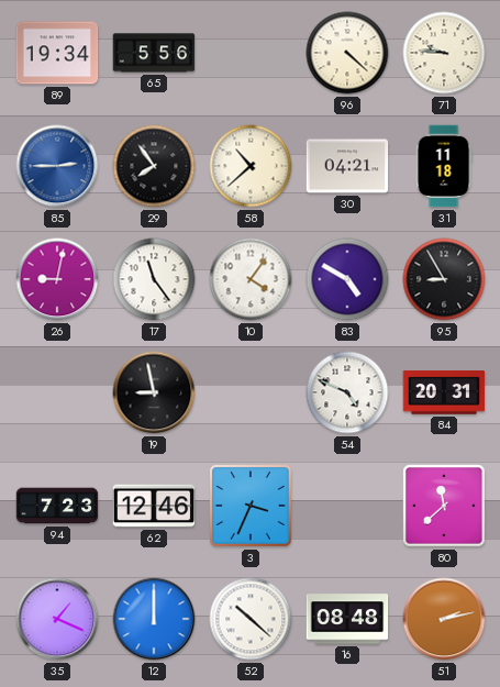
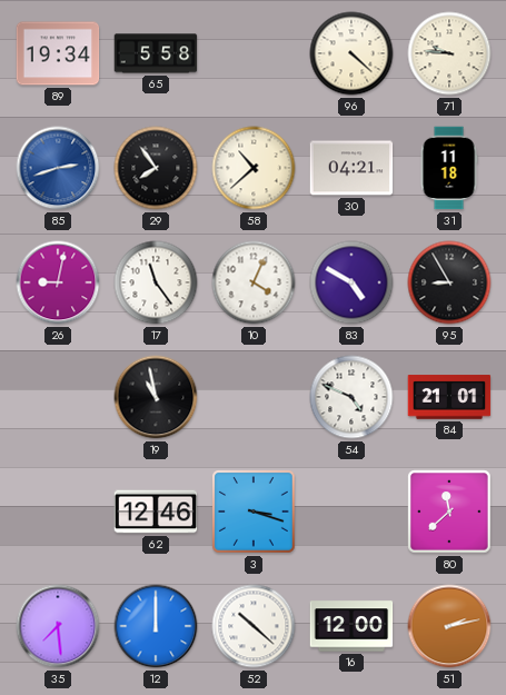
65: 5:56 -> 5:58 (156, 53)
85: 2:45 -> 2:42 (58, 168)
10: 4:06 -> 4:04 (254, 282)
19: 8:58 -> 10:58 (156, 397)
84: 20:31 -> 21:01 (449, 397)
94: 7:23 -> none (57, 506)
3: 3:34 -> 3:18 (255, 513)
35: 1:19 -> 7:29 (58, 626)
16: 08:48 -> 12:00 (351, 626)
